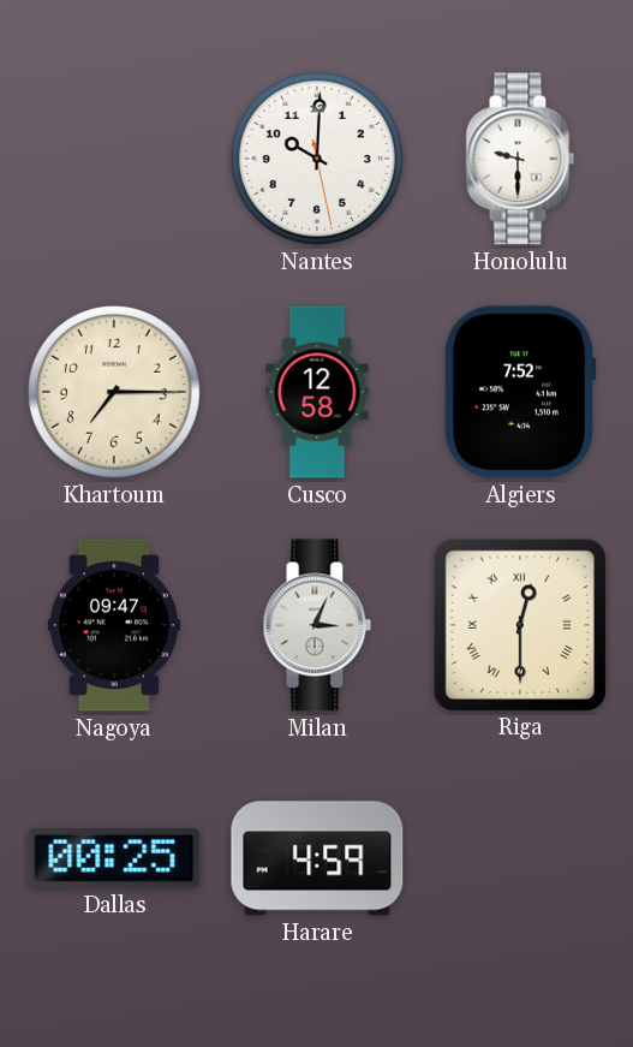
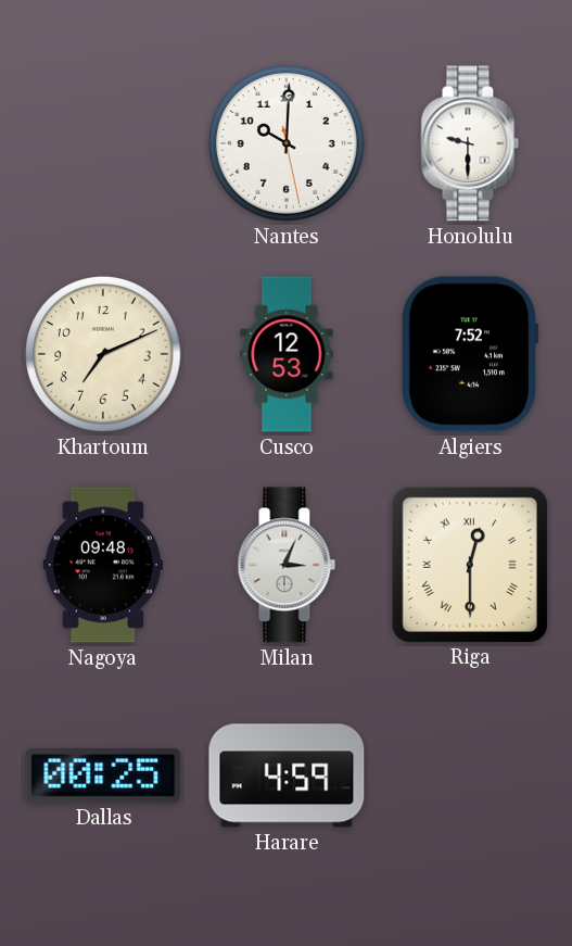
Khartoum: 7:15 -> 7:11 (103, 354)
Cusco: 12:58 -> 12:53 (287, 354)
Nagoya: 09:47 -> 09:48 (103, 565)
